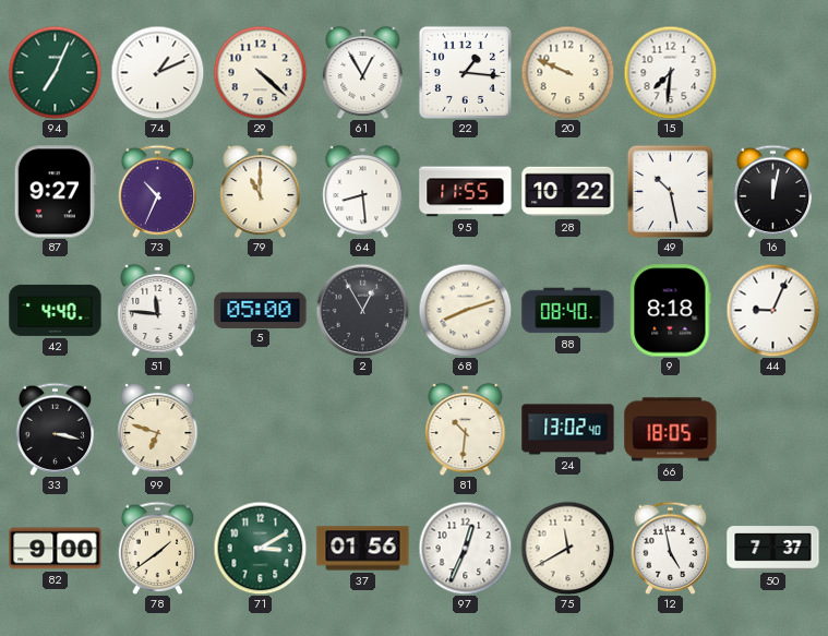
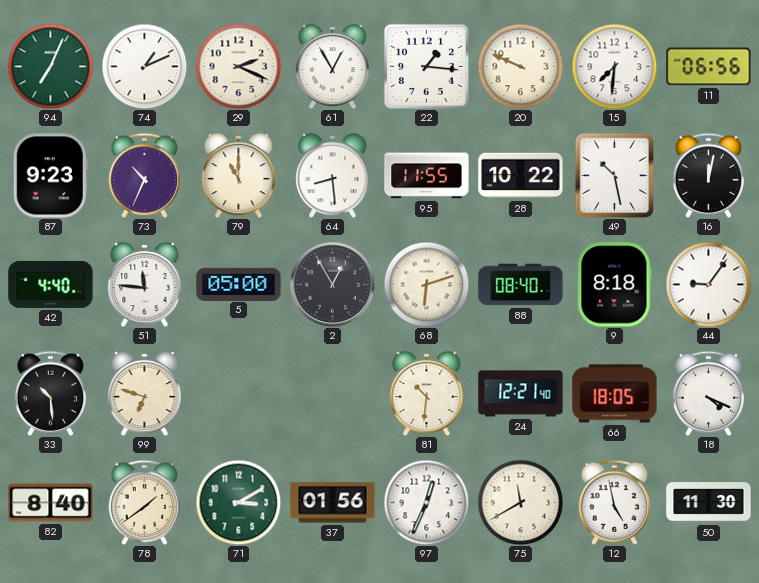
29: 4:22 -> 2:19 (238, 66)
11: none -> 06:56 (709, 67)
87: 9:27 -> 9:23 (50, 176)
68: 8:12 -> 6:12 (426, 284)
44: 9:04 -> 9:06 (708, 284)
33: 3:17 -> 10:29 (51, 393)
24: 13:02 -> 12:21 (521, 394)
18: none -> 4:19 (709, 393)
82: 9:00 -> 8:40 (51, 503)
50: 7:37 -> 11:30 (709, 503)
